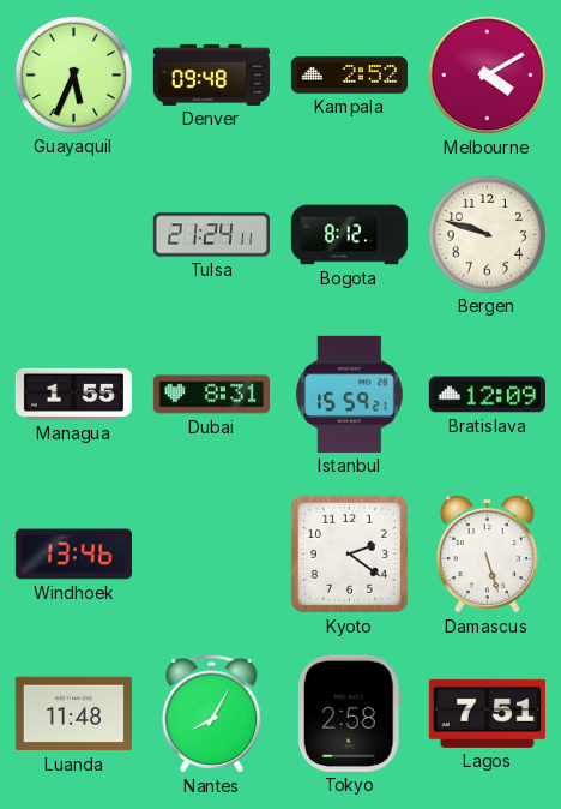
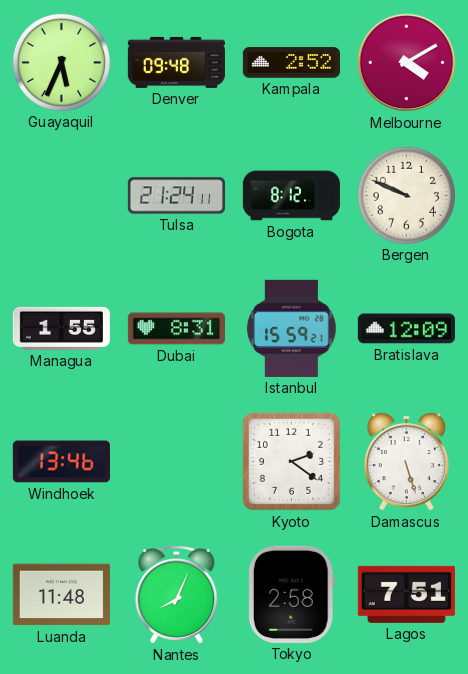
Bergen: 9:48 -> 9:49 (406, 195)
Nantes: 8:05 -> 8:04 (177, 595)
